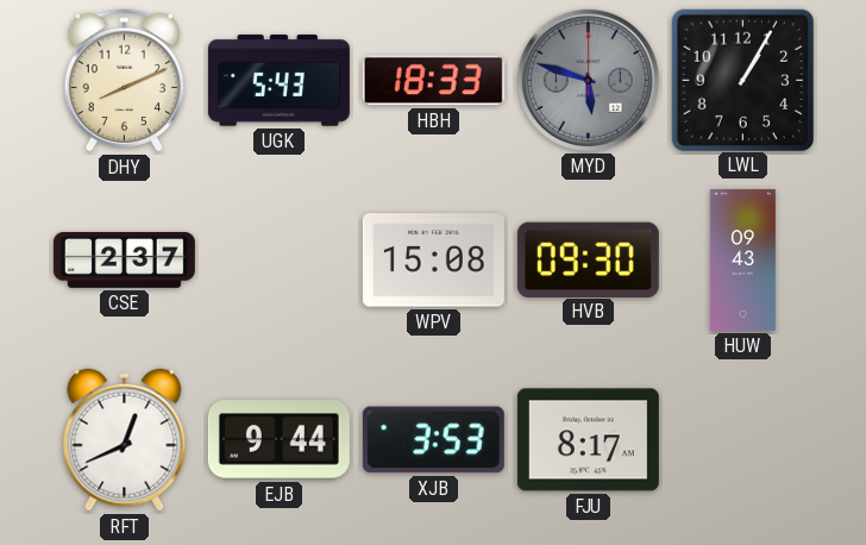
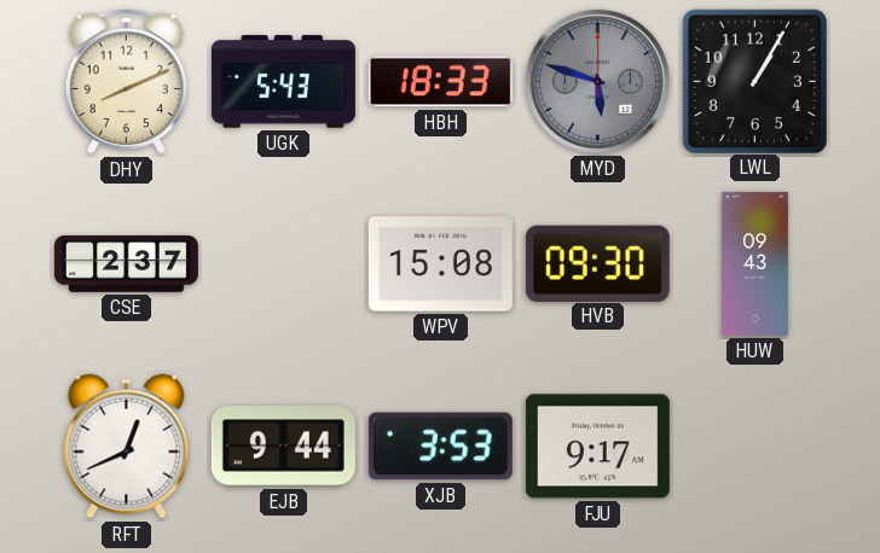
FJU: 8:17 -> 9:17 (597, 447)
